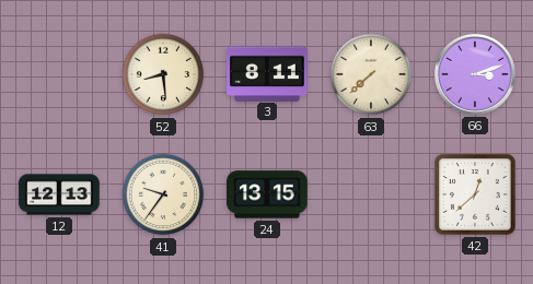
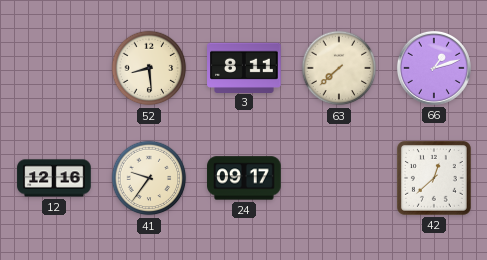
66: 3:12 -> 1:12 (434, 68)
12: 12:13 -> 12:16 (54, 178)
24: 13:15 -> 09:17 (244, 178)
